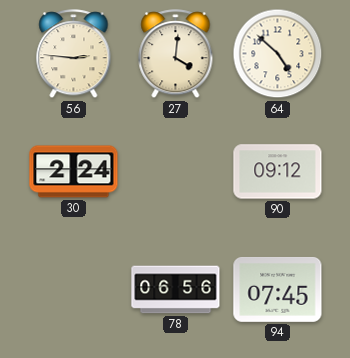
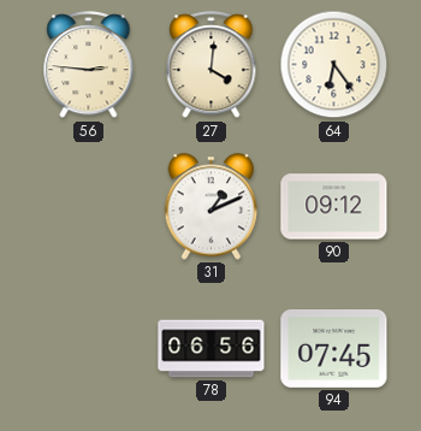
64: 4:52 -> 6:24 (334, 65)
30: 2:24 -> none (74, 172)
31: none -> 1:11 (212, 207)
